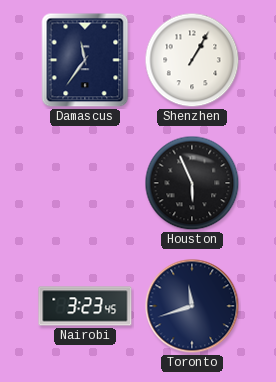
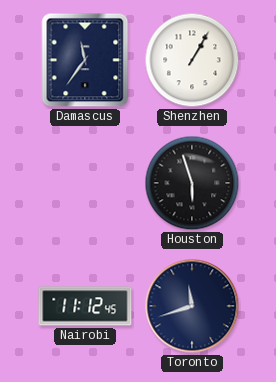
Houston: 5:56 -> 5:57 (192, 183)
Nairobi: 3:23 -> 11:12 (85, 306)
